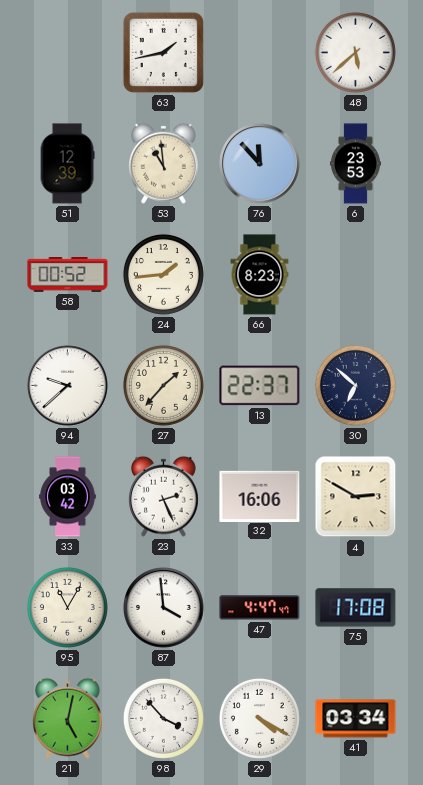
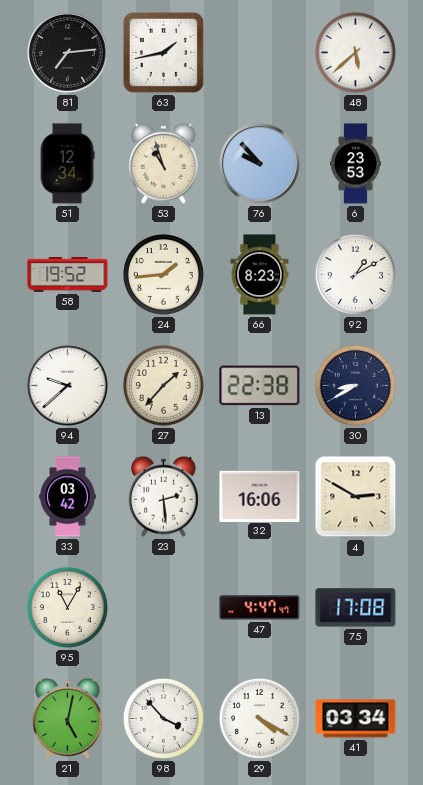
81: none -> 7:14 (68, 53)
51: 12:39 -> 12:34 (67, 164)
53: 10:59 -> 10:57 (164, 163)
76: 11:53 -> 9:53 (260, 164)
58: 00:52 -> 19:52 (68, 275)
92: none -> 1:10 (355, 274)
13: 22:37 -> 22:38 (260, 386)
30: 6:52 -> 8:40 (355, 385)
23: 2:26 -> 2:29 (164, 496)
87: 3:59 -> none (164, 608)
